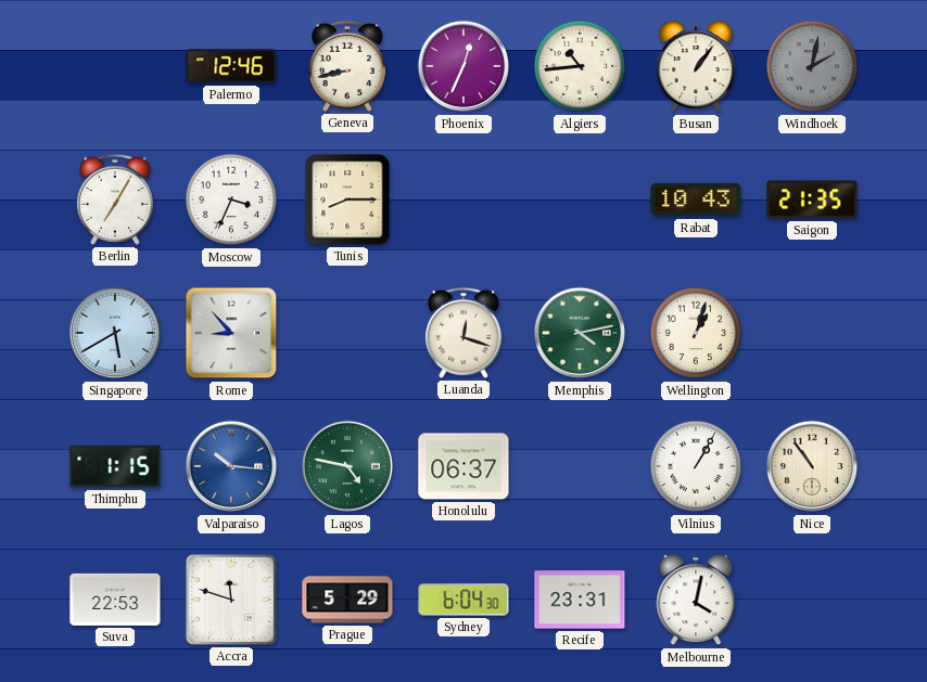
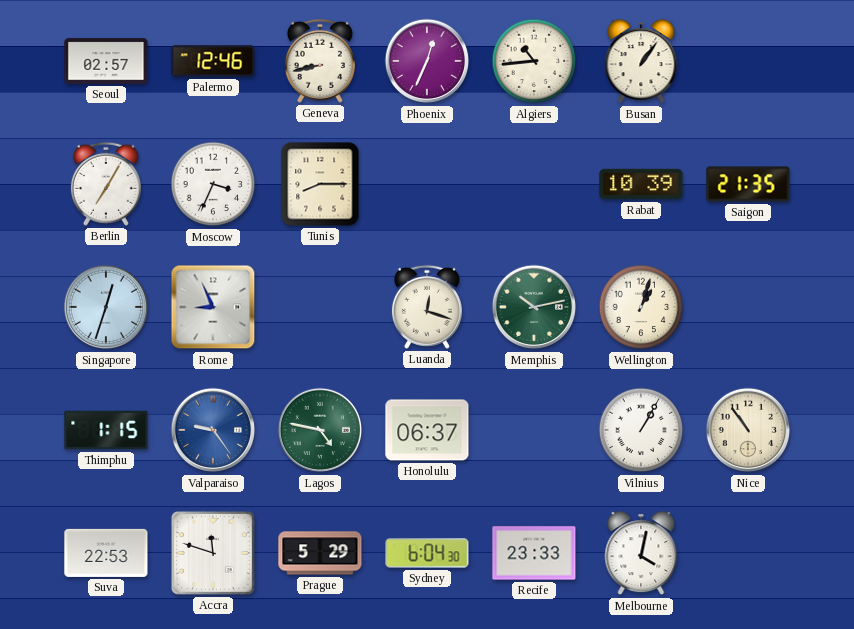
Seoul: none -> 02:57 (106, 61)
Windhoek: 2:02 -> none (812, 66)
Rabat: 10:43 -> 10:39 (641, 184)
Singapore: 5:40 -> 12:33 (106, 307)
Rome: 8:53 -> 8:56 (213, 307)
Memphis: 4:13 -> 10:13 (534, 307)
Valparaiso: 10:16 -> 9:24 (213, 430)
Recife: 23:31 -> 23:33 (534, 553)
